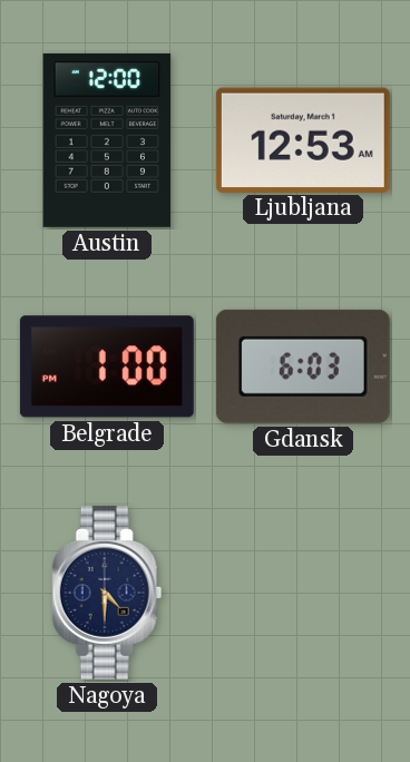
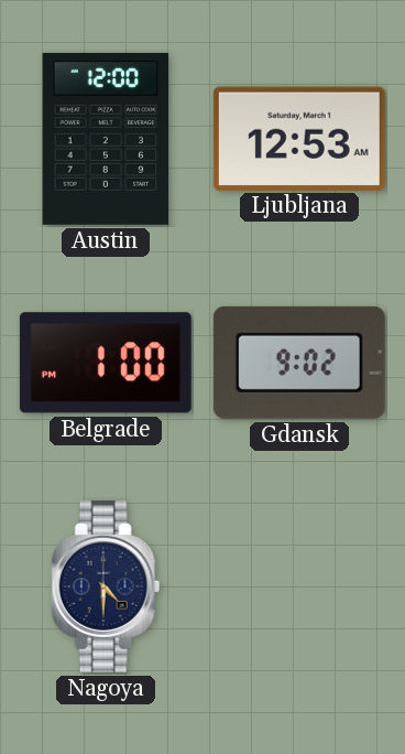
Gdansk: 6:03 -> 9:02 (299, 363)
